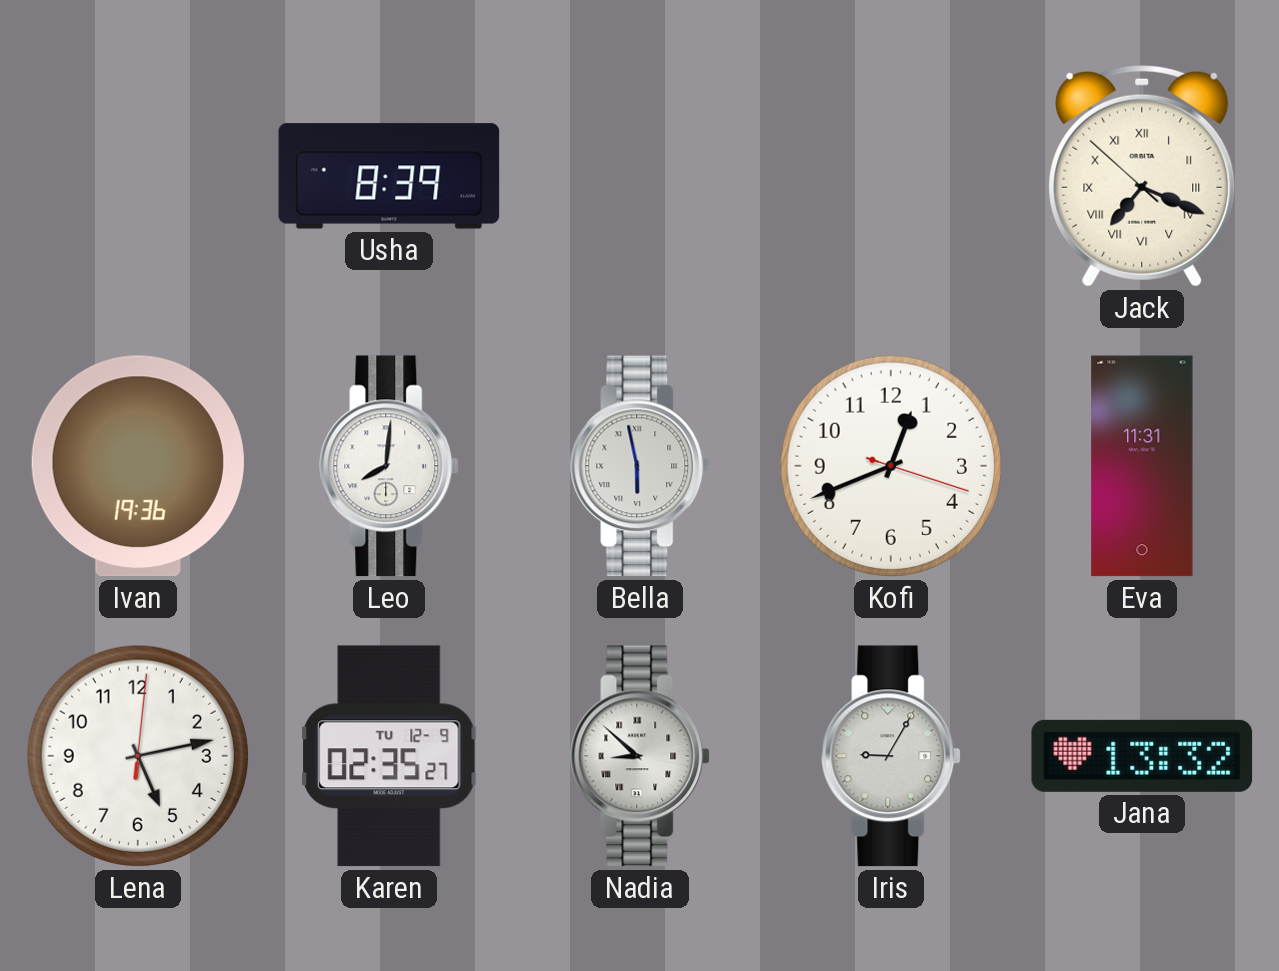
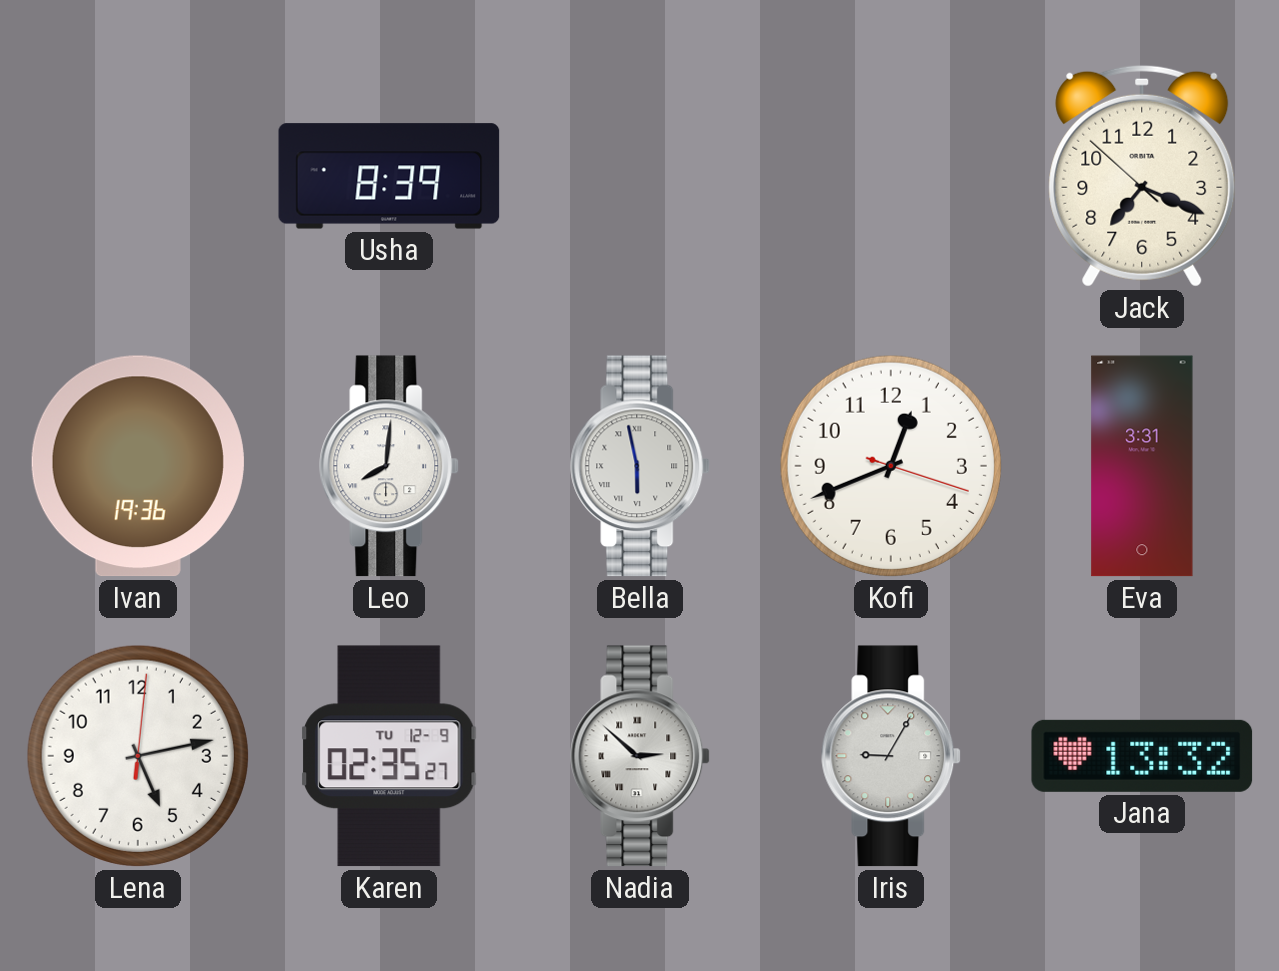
Jack numerals: Roman -> Arabic (1142, 176)
Eva: 11:31 -> 3:31 (1142, 466)
Nadia: 8:52 -> 2:52 (641, 756)
